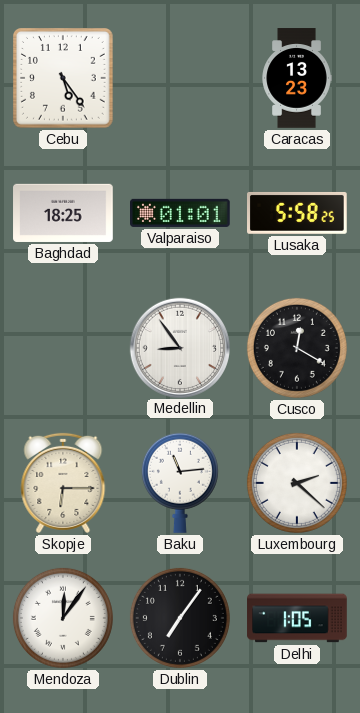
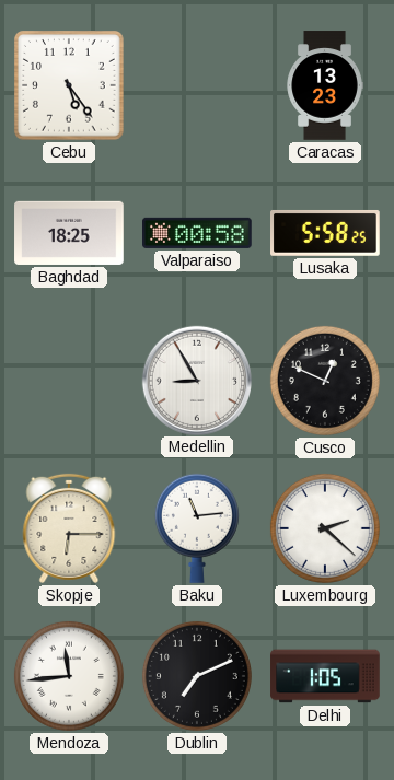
Valparaiso: 01:01 -> 00:58 (198, 233)
Medellin: 8:54 -> 8:55 (196, 380)
Cusco: 12:20 -> 12:49 (325, 381)
Mendoza: 12:06 -> 11:44 (69, 676)
Dublin: 7:06 -> 7:11 (197, 676)
